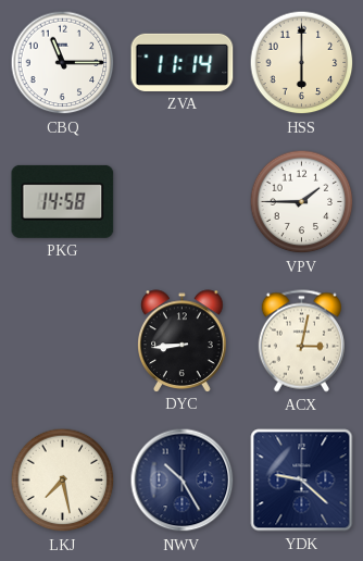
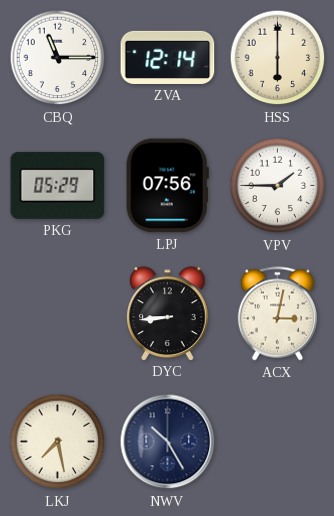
ZVA: 11:14 -> 12:14 (168, 57)
PKG: 14:58 -> 05:29 (58, 185)
LPJ: none -> 07:56 (167, 186)
YDK: 9:22 -> none (302, 481)
